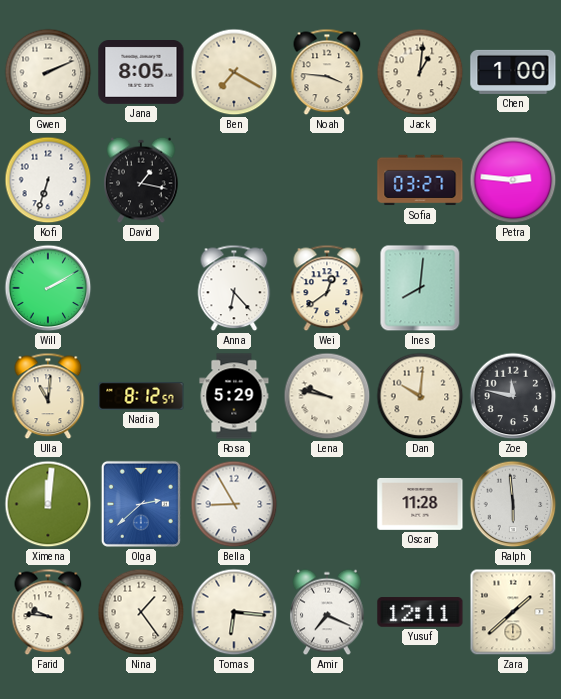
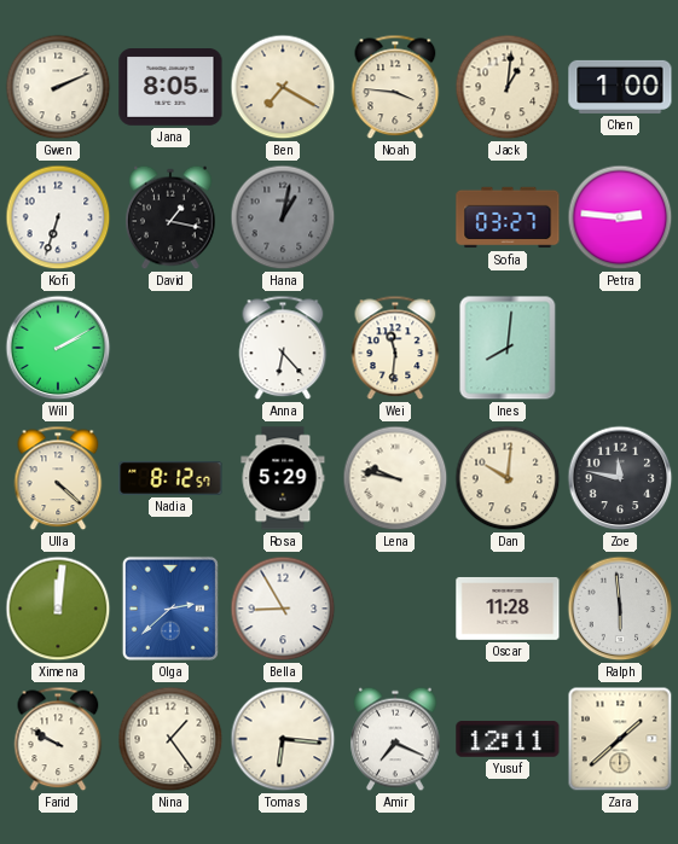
Hana: none -> 1:02 (283, 217)
Wei: 12:39 -> 11:31 (395, 348)
Ulla: 11:01 -> 4:22 (58, 478)
Farid: 9:46 -> 9:50 (58, 739)
